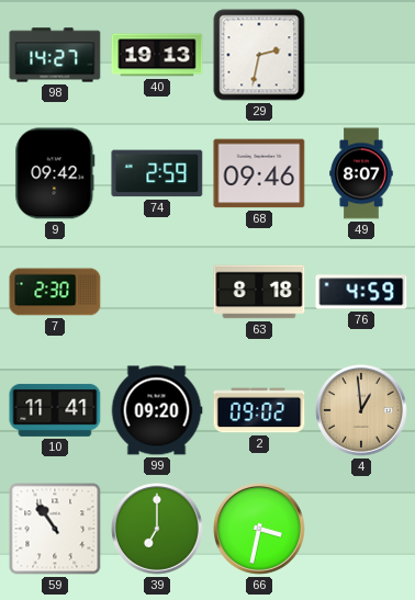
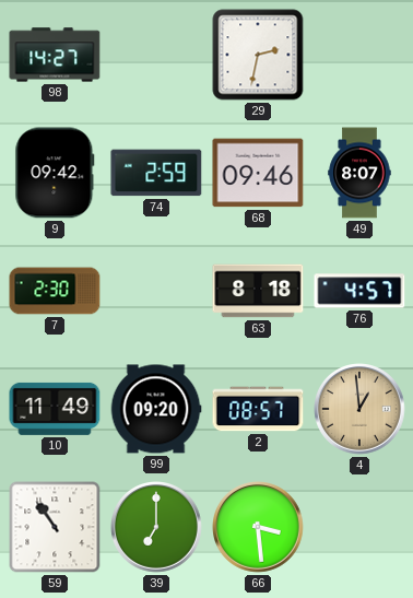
40: 19:13 -> none (157, 55)
76: 4:59 -> 4:57 (359, 291)
10: 11:41 -> 11:49 (55, 409)
2: 09:02 -> 08:57 (258, 409)
66: 3:32 -> 3:29 (259, 528)
